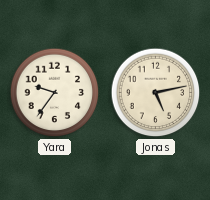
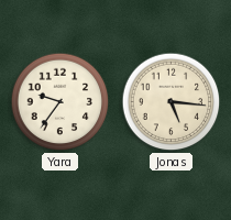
Jonas: 5:13 -> 5:16 (172, 102)
